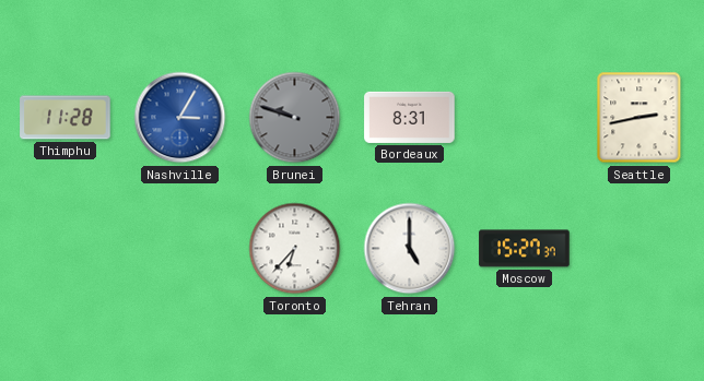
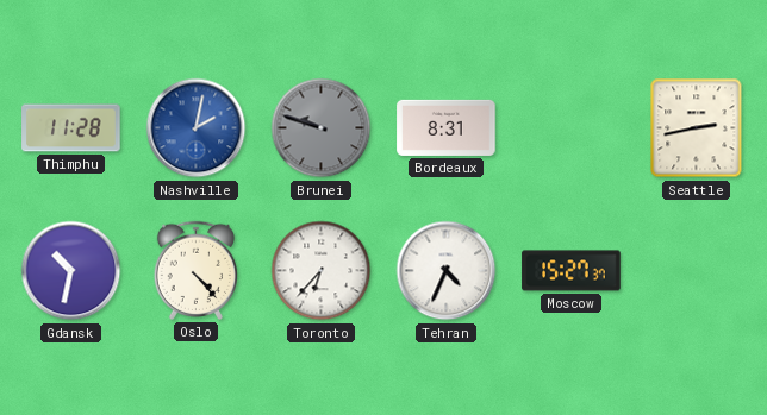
Nashville: 3:05 -> 2:02 (197, 128)
Gdansk: none -> 10:32 (71, 271)
Oslo: none -> 4:23 (195, 270)
Tehran: 5:00 -> 4:34 (447, 271)
